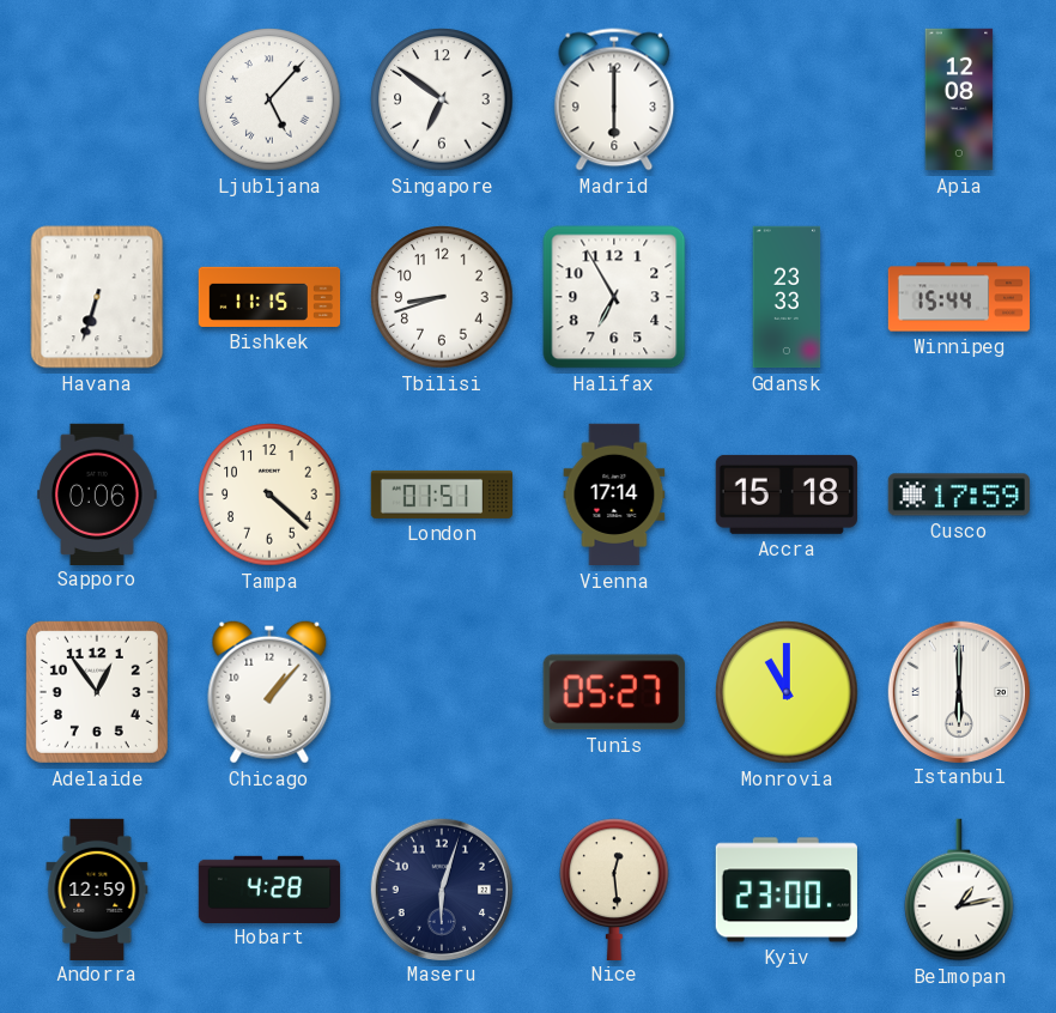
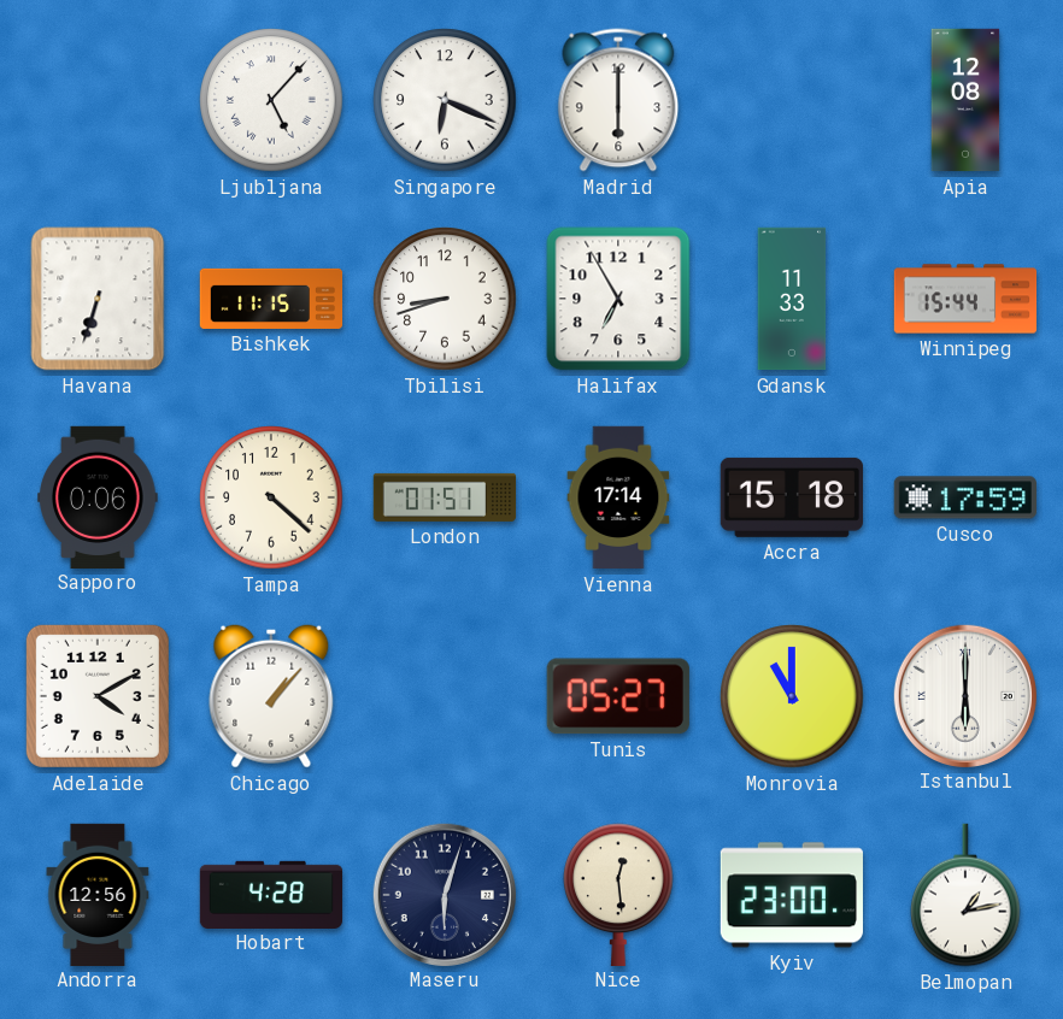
Singapore: 6:51 -> 6:19 (445, 100)
Gdansk: 23:33 -> 11:33 (792, 299)
Adelaide: 12:54 -> 4:10 (98, 696)
Andorra: 12:59 -> 12:56 (98, 894)
